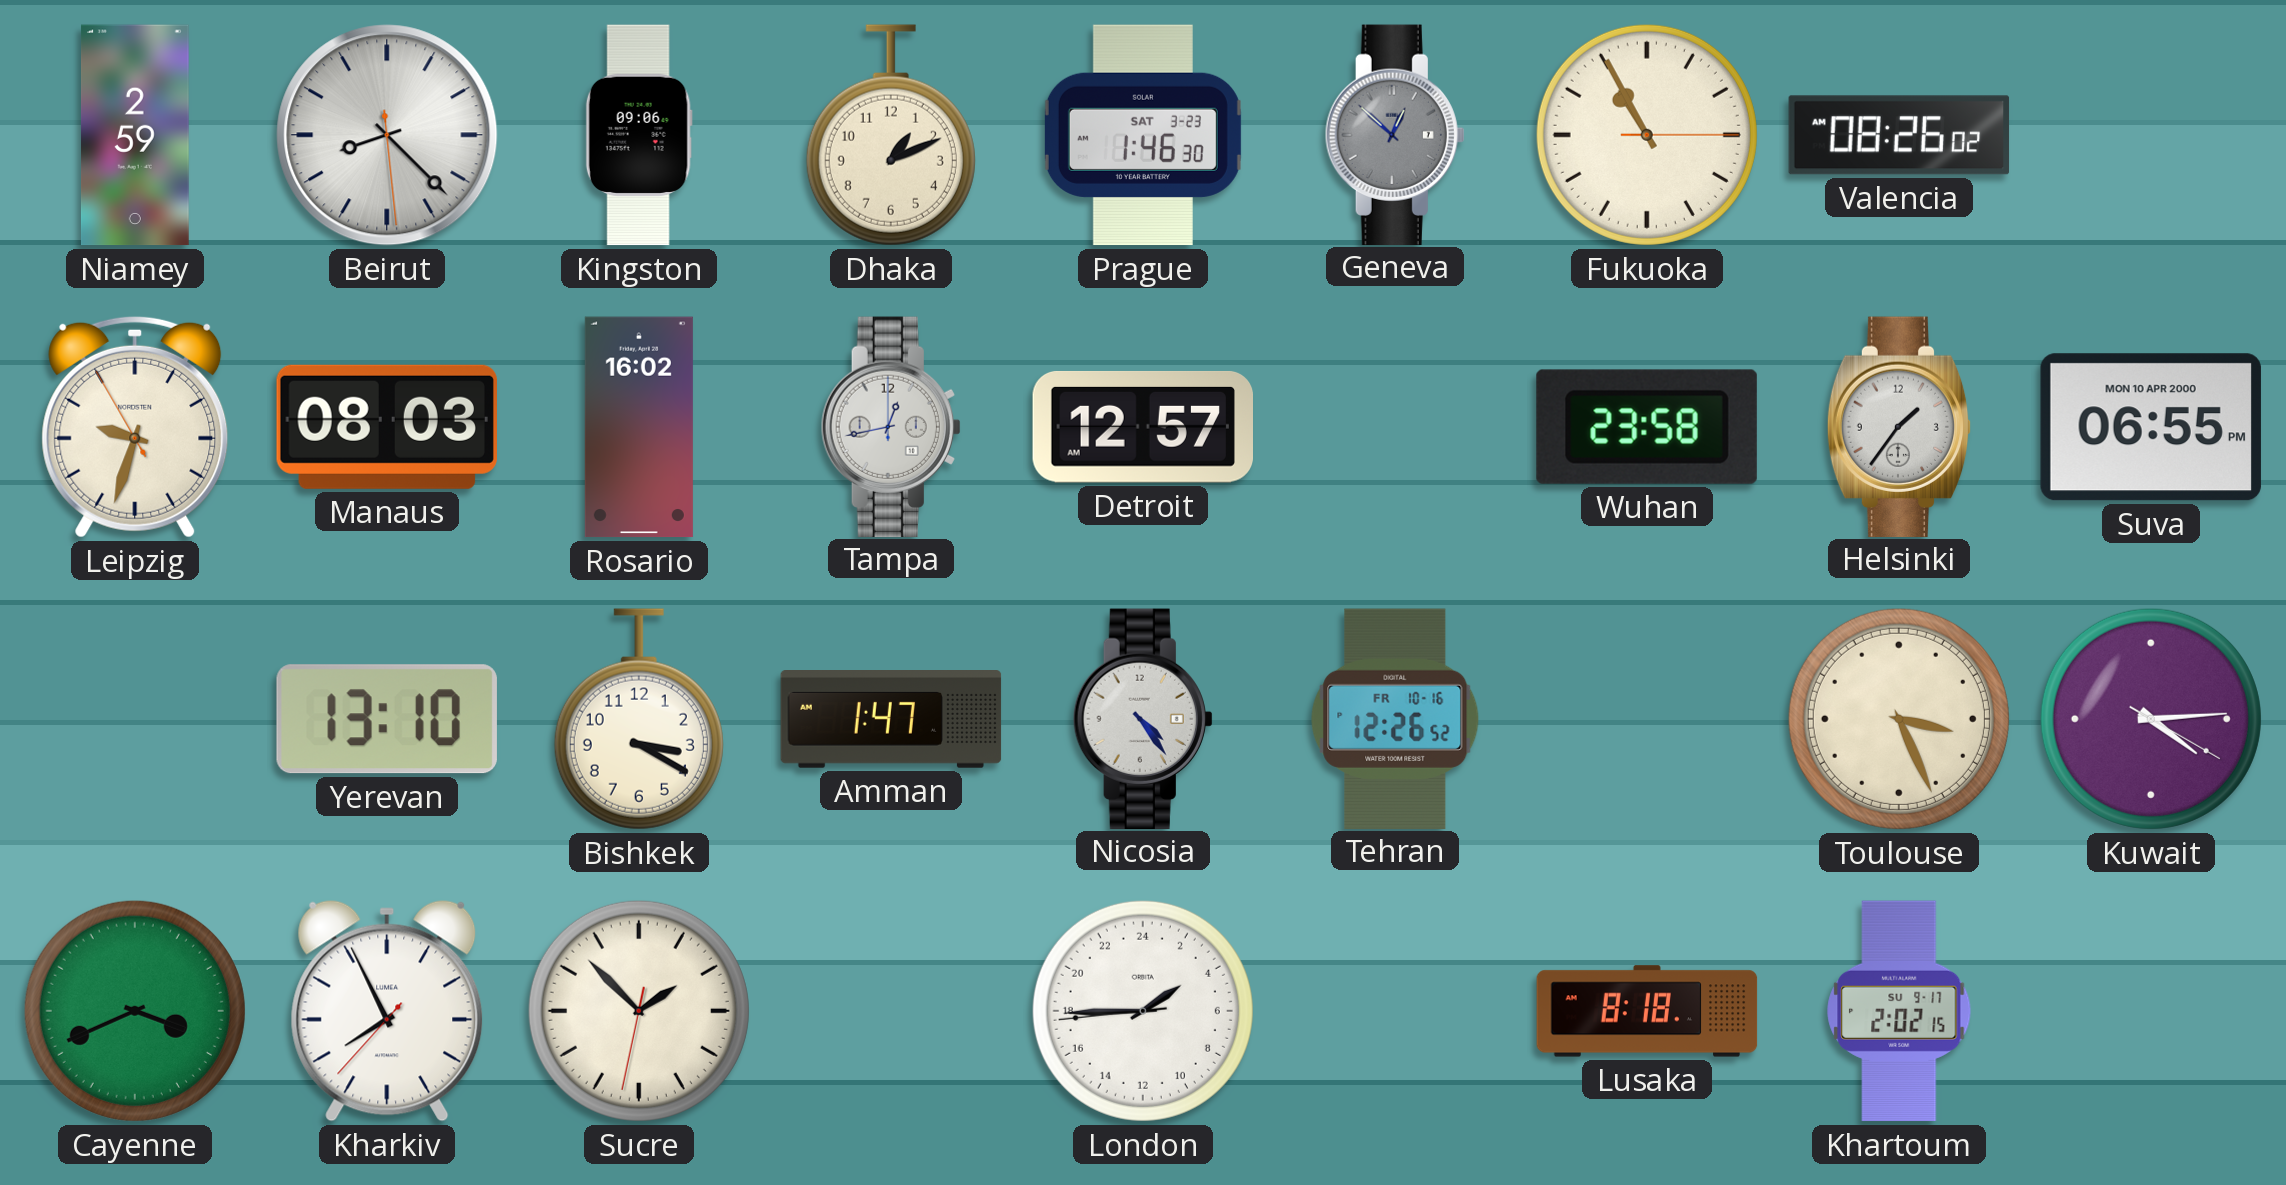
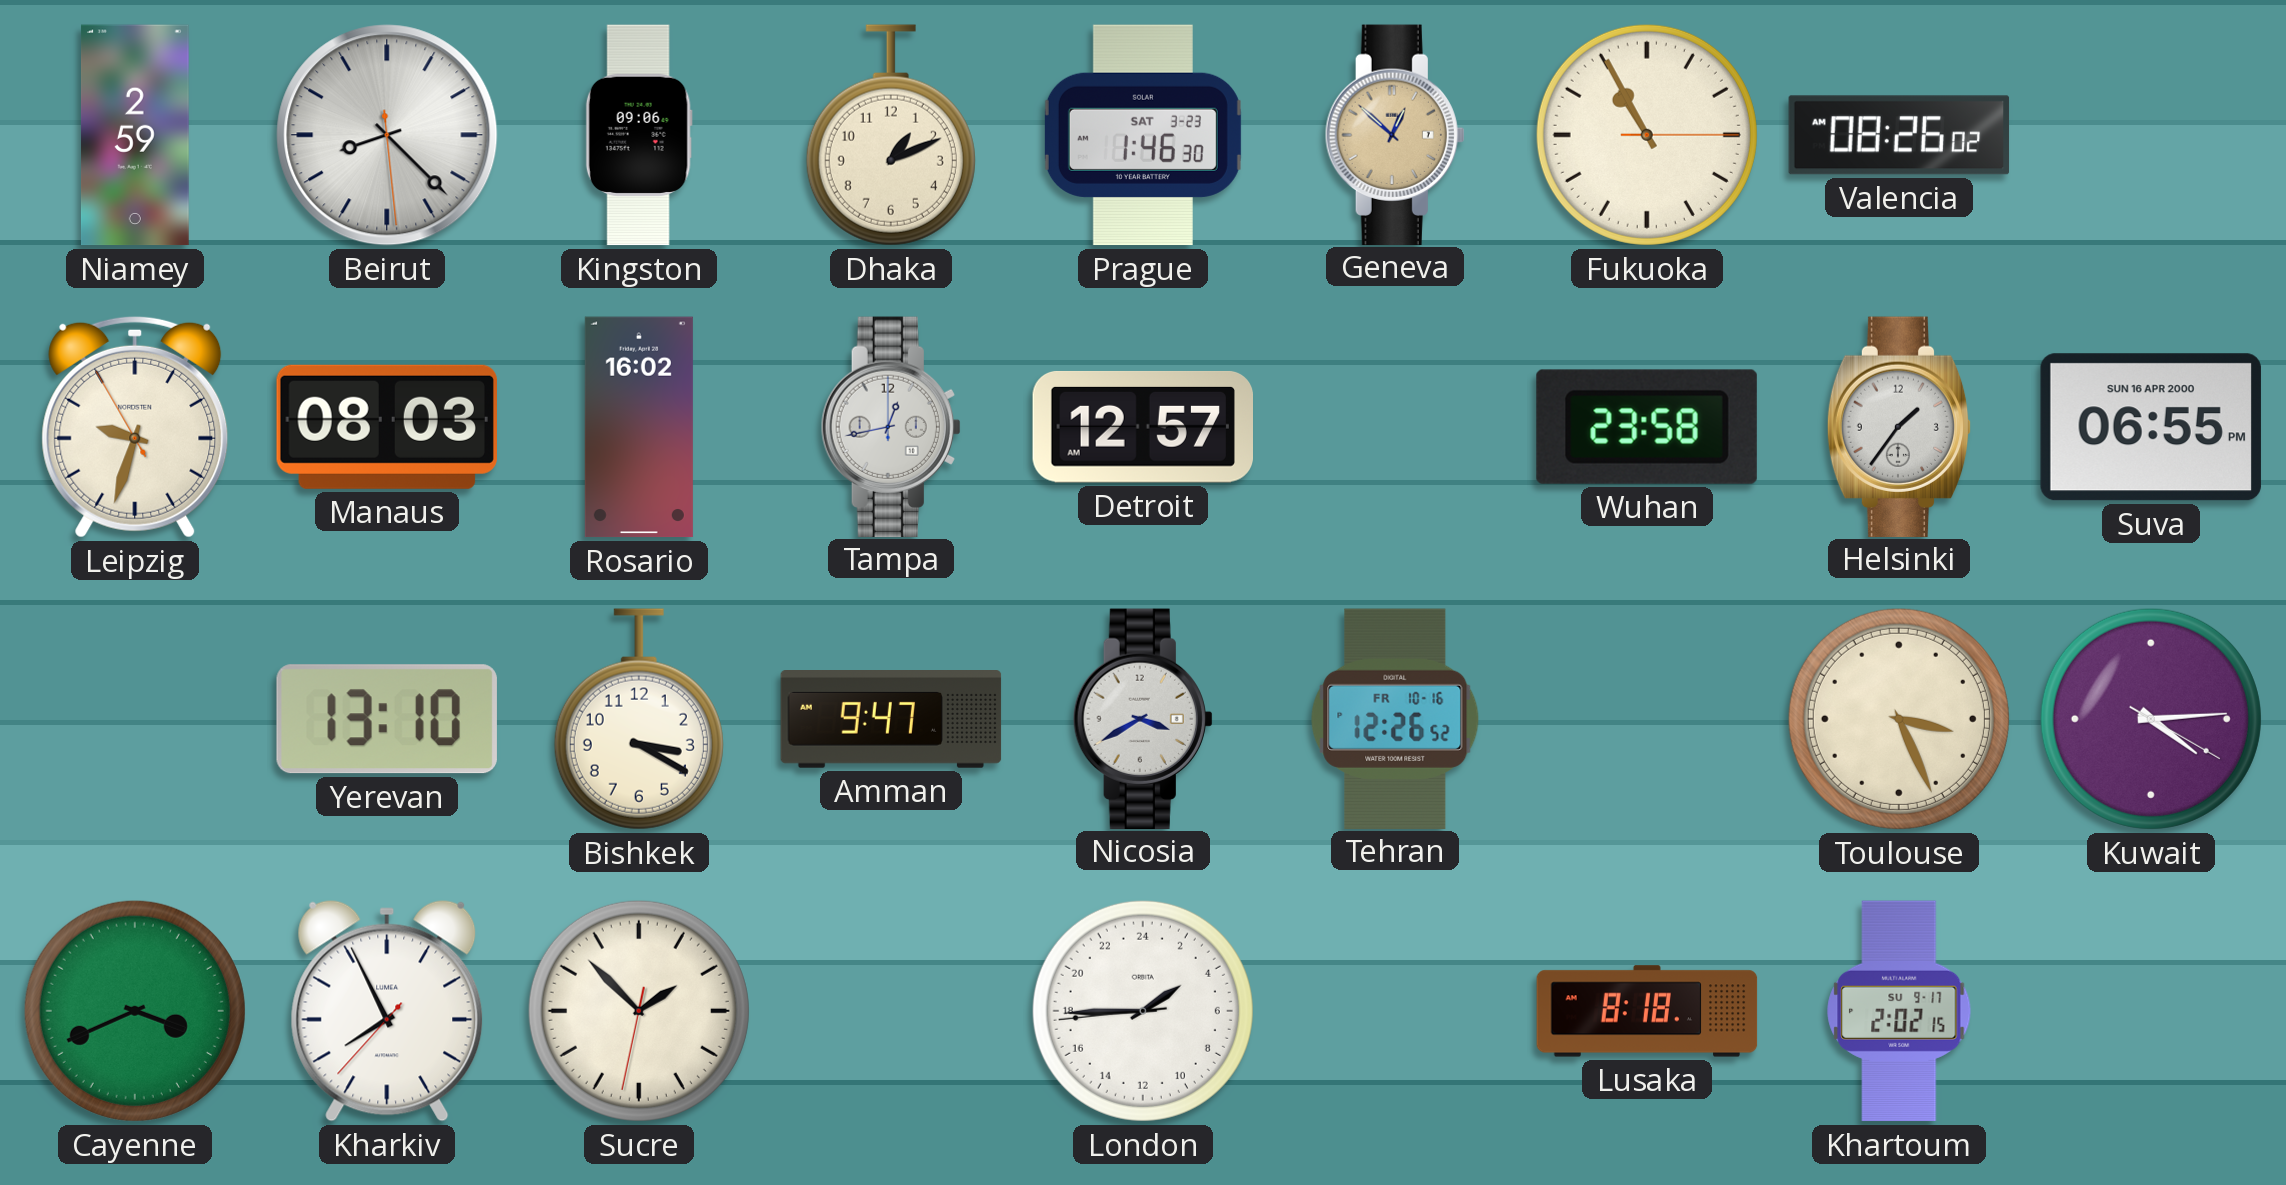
Geneva dial: grey -> champagne (1395, 134)
Suva date: MON 10 APR 2000 -> SUN 16 APR 2000 (2151, 427)
Amman: 1:47 -> 9:47 (891, 720)
Nicosia: 4:24 -> 3:40 (1143, 718)
